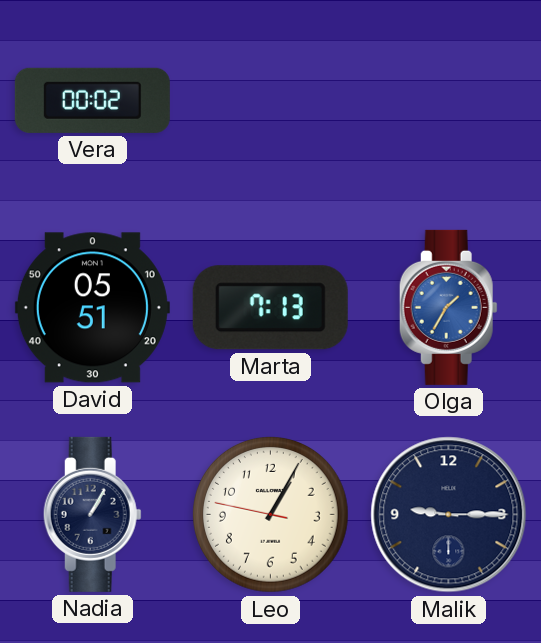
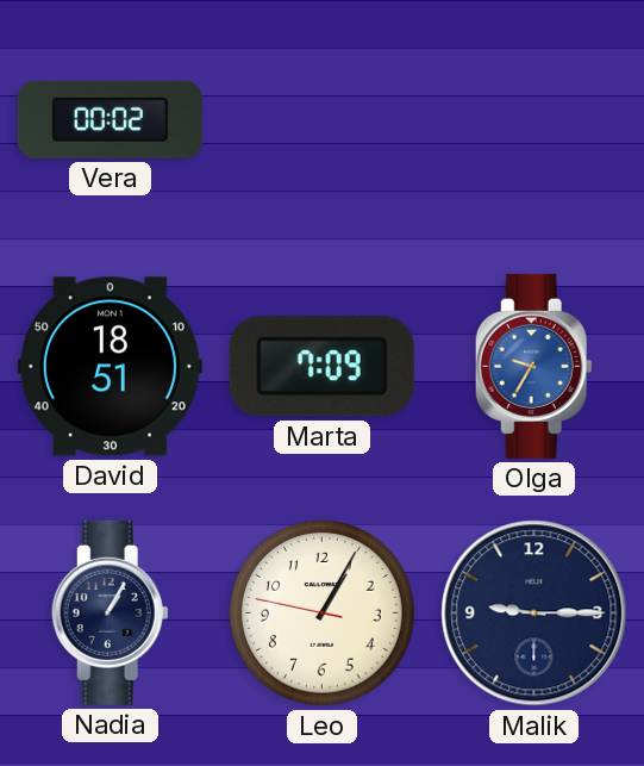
David: 05:51 -> 18:51 (110, 367)
Marta: 7:13 -> 7:09 (321, 367)
Olga: 1:35 -> 9:35 (533, 366)
